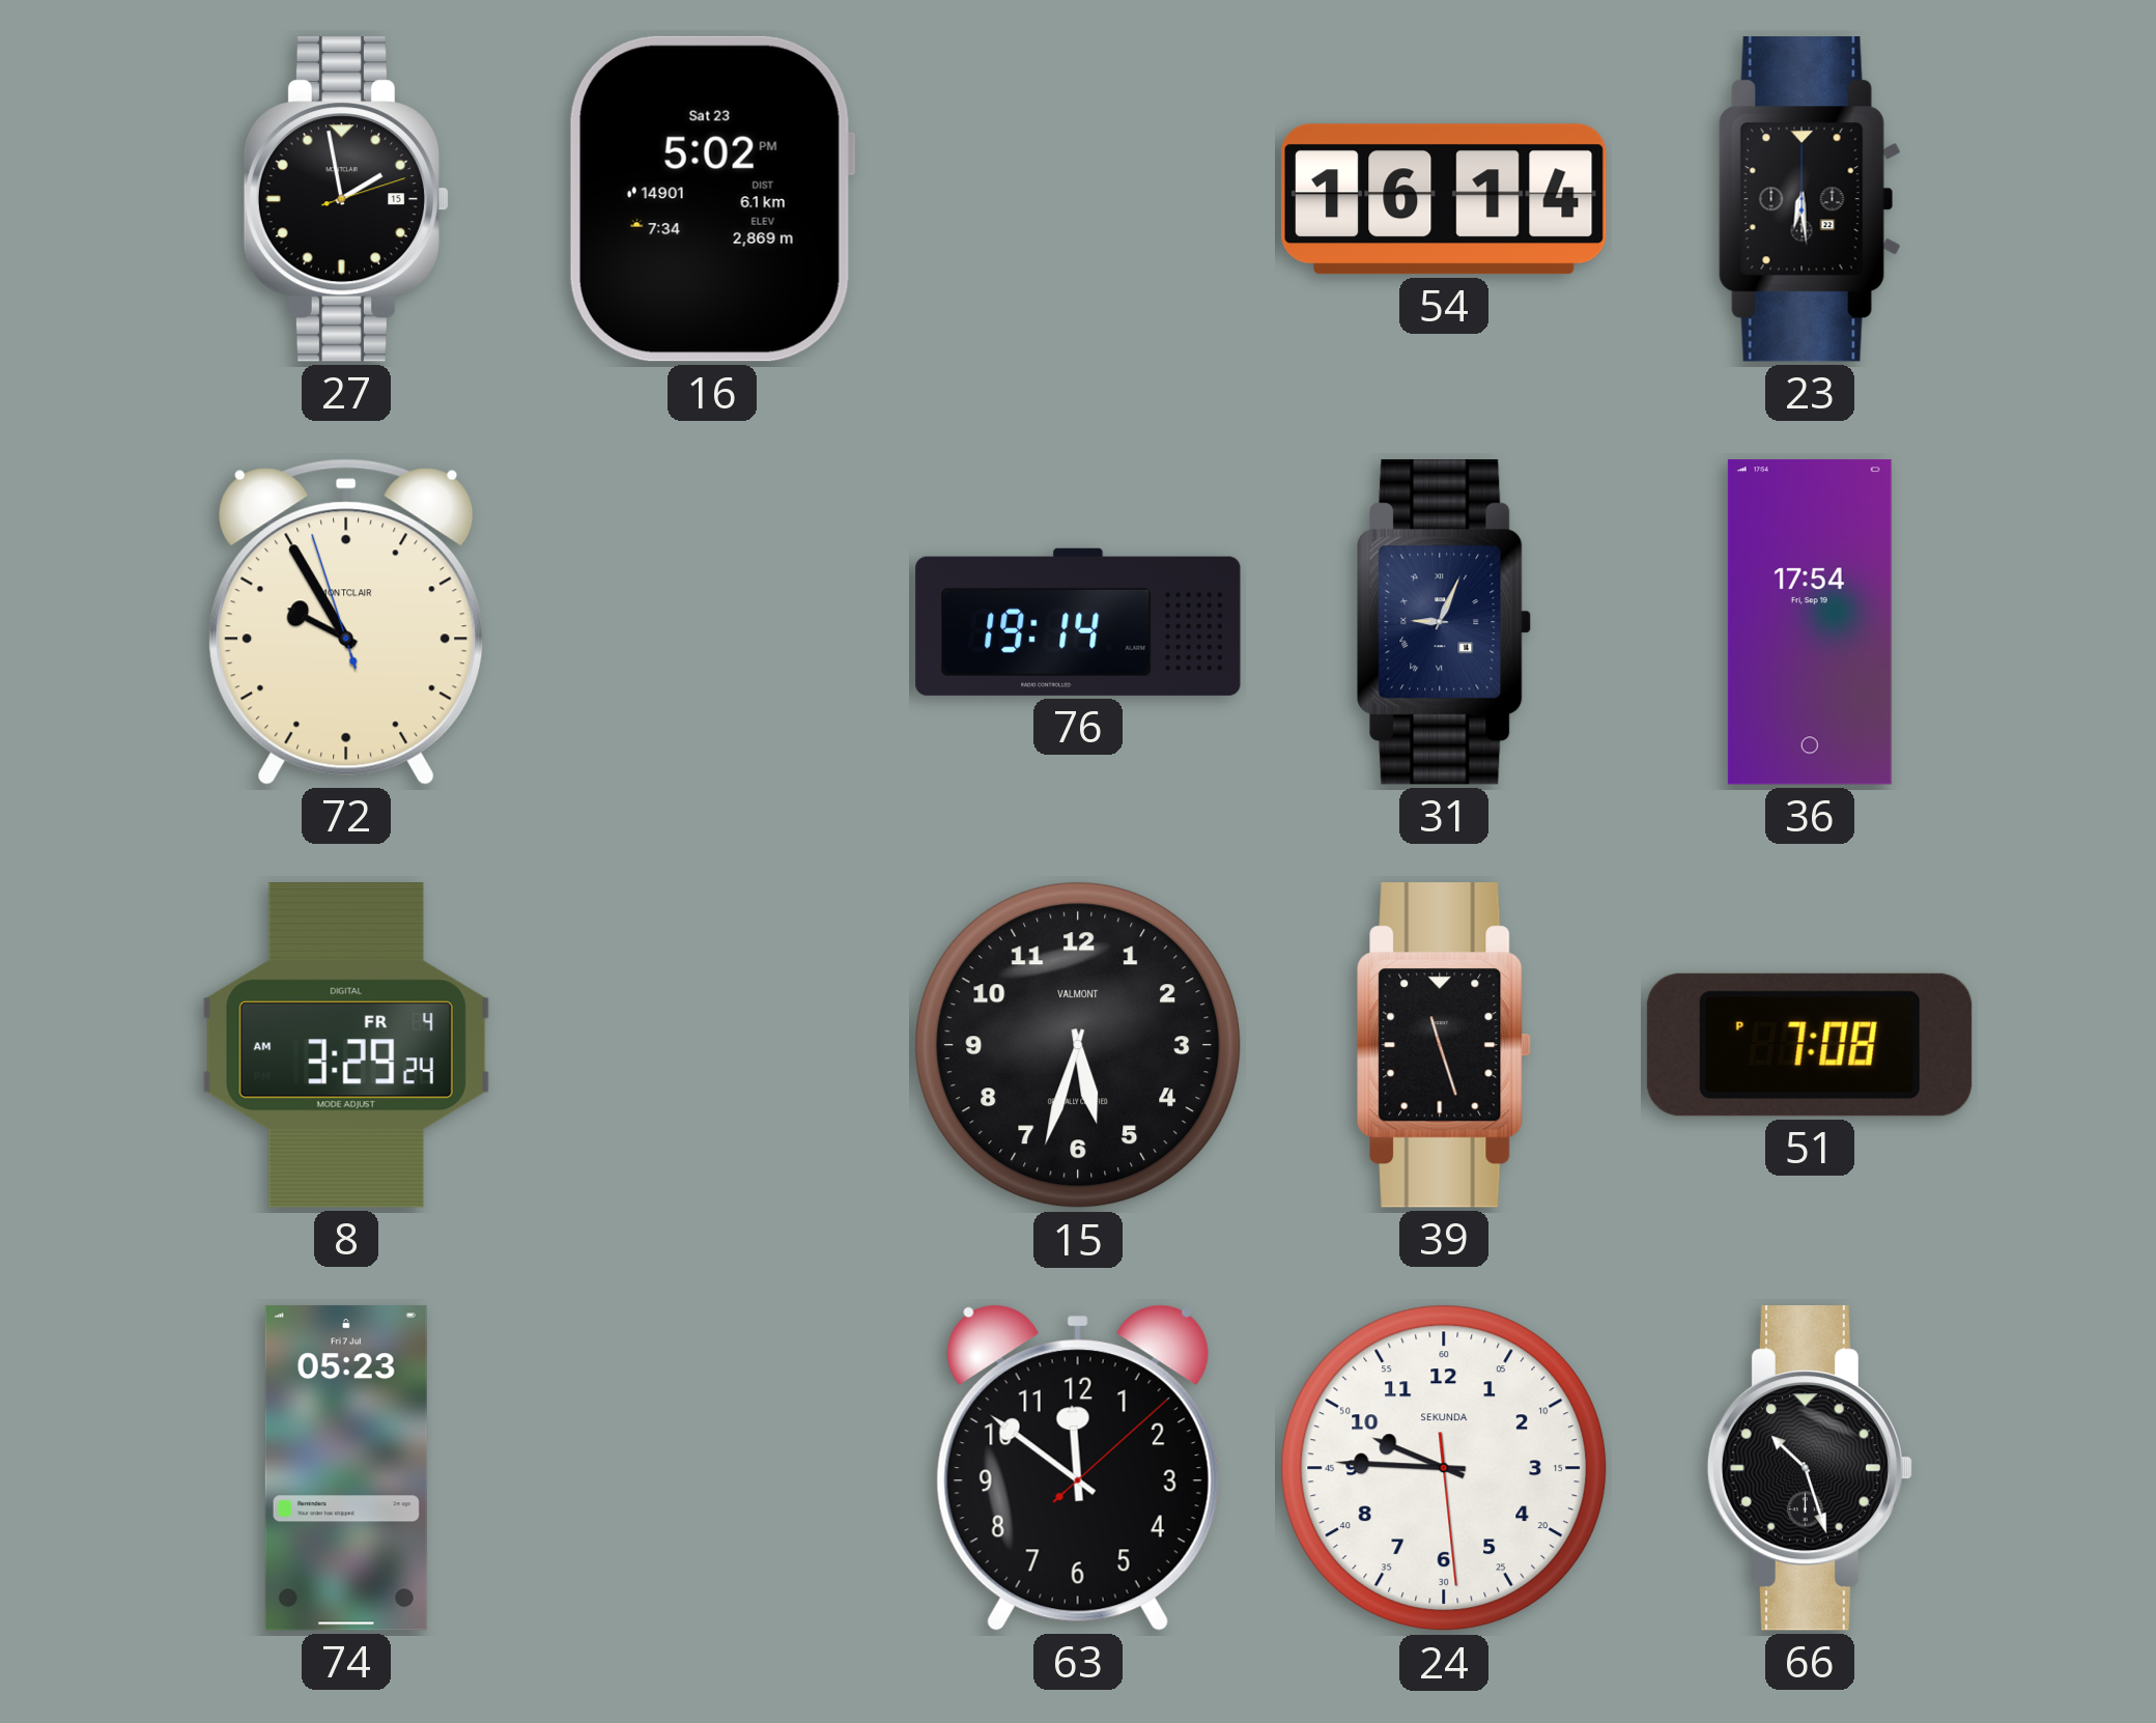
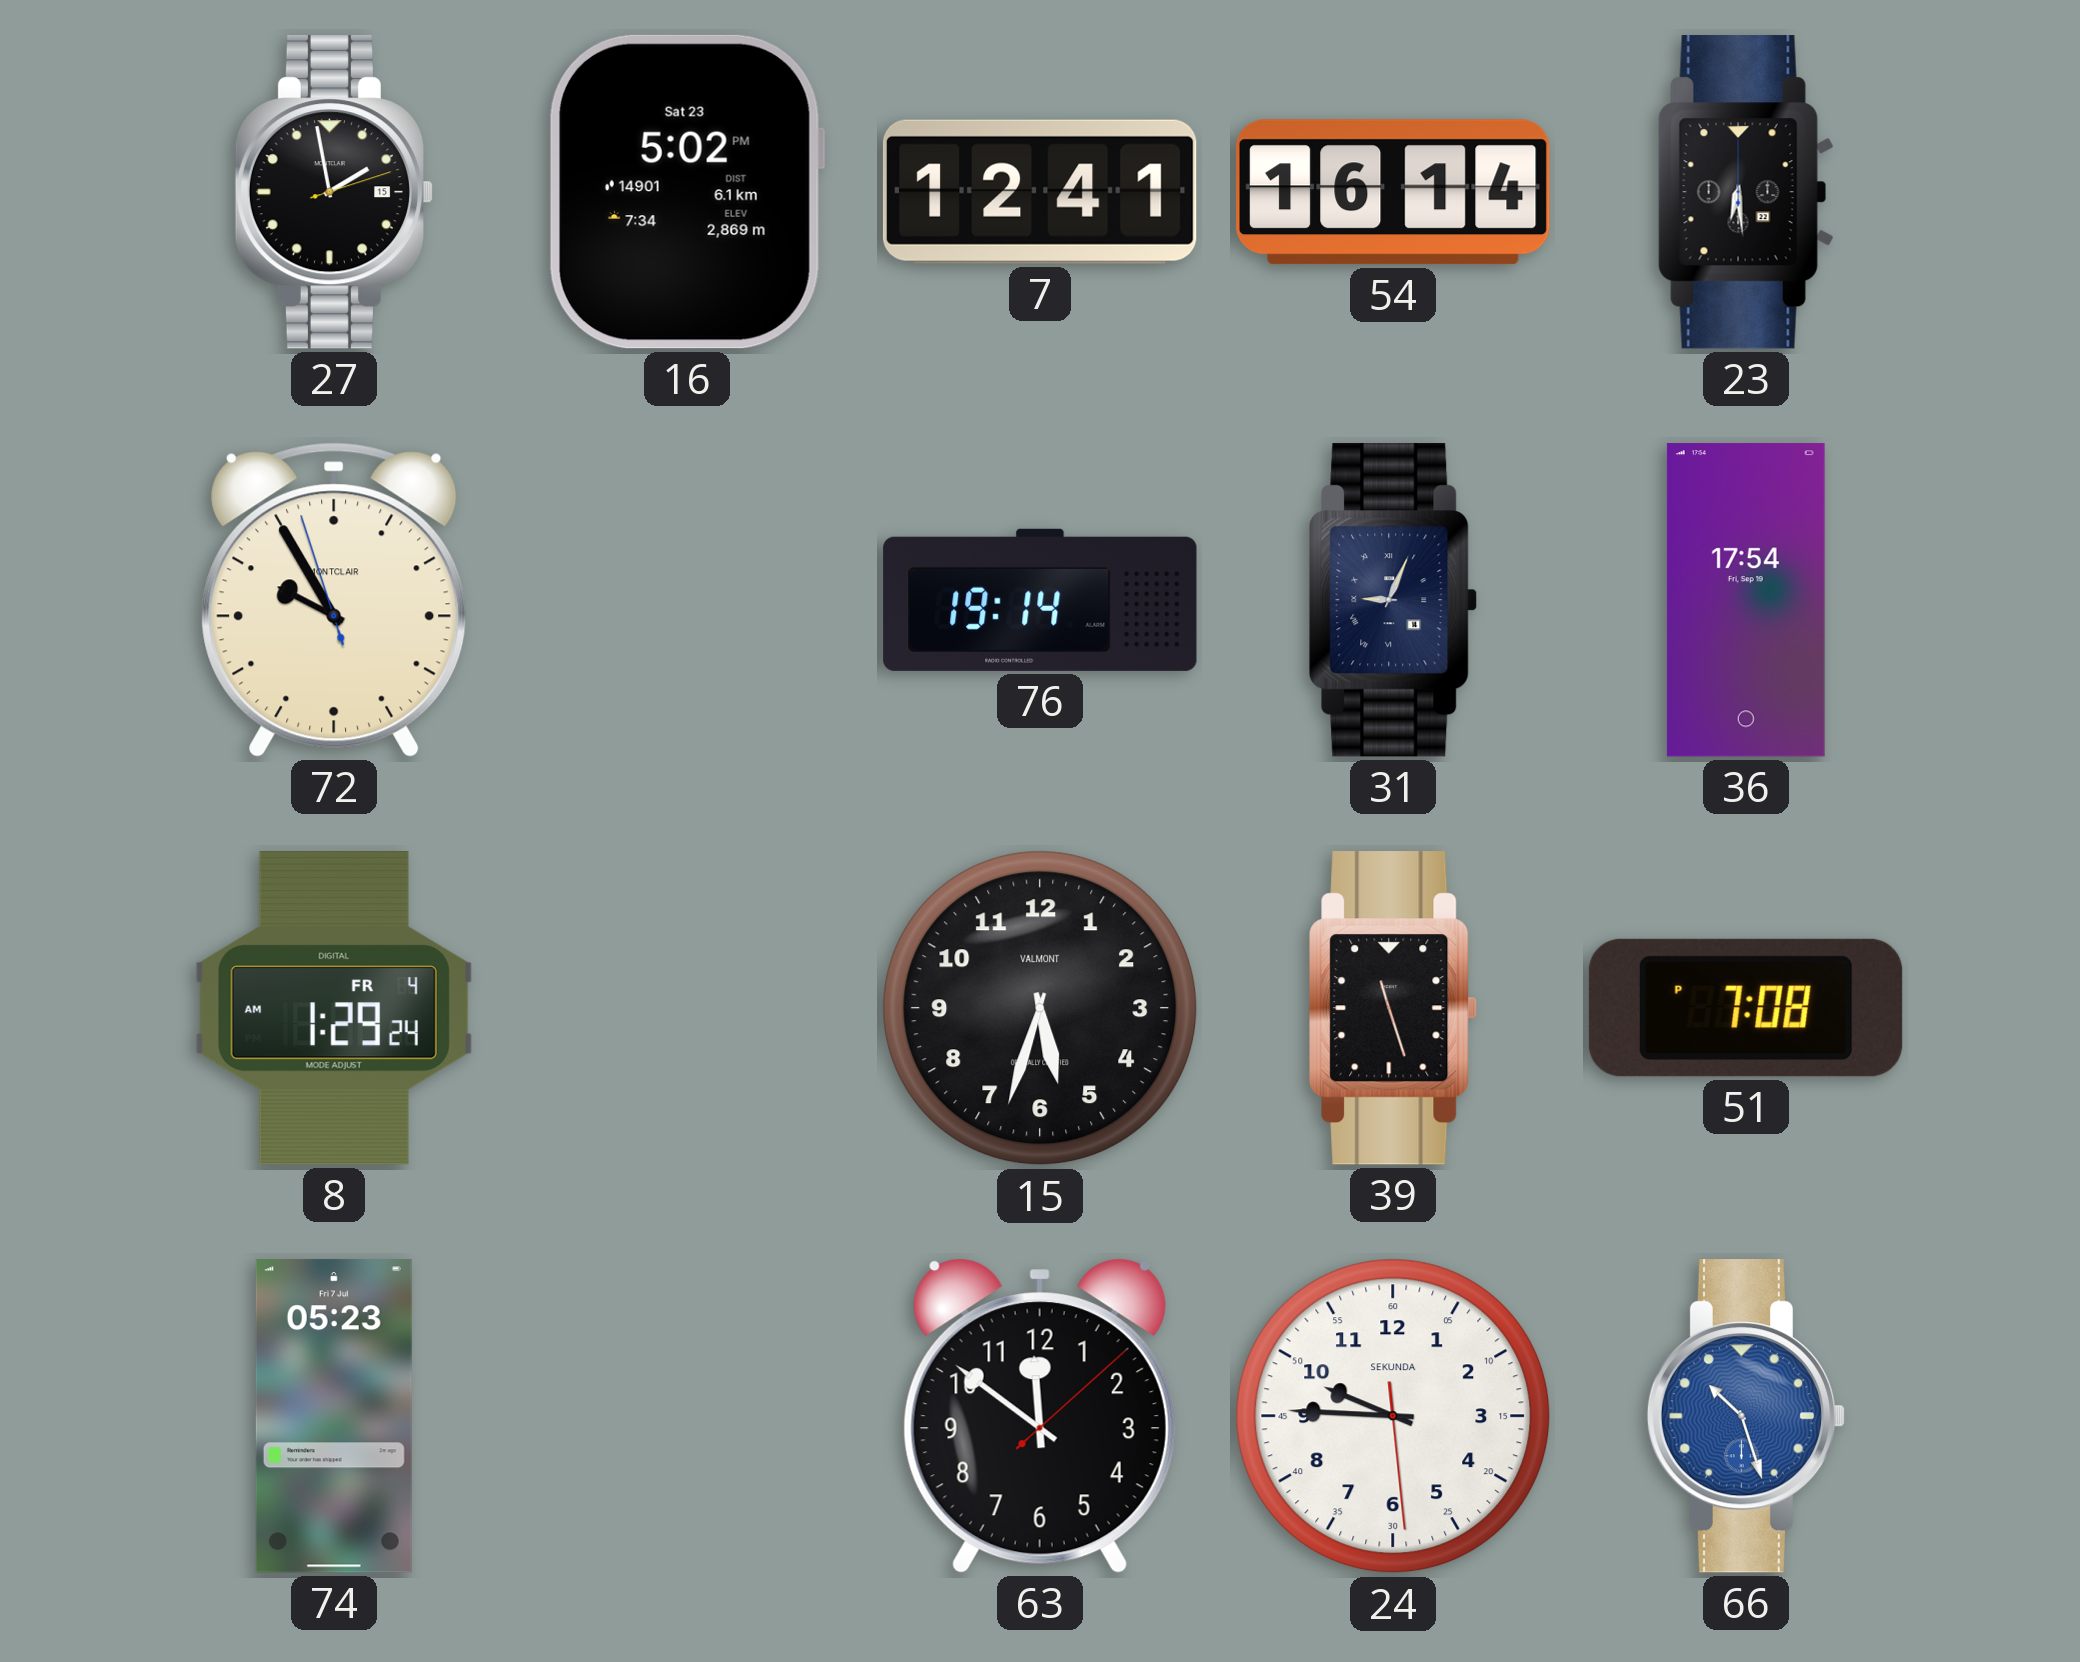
7: none -> 12:41 (1040, 192)
8: 3:29 -> 1:29 (334, 1009)
66 dial: black -> blue (1746, 1416)
